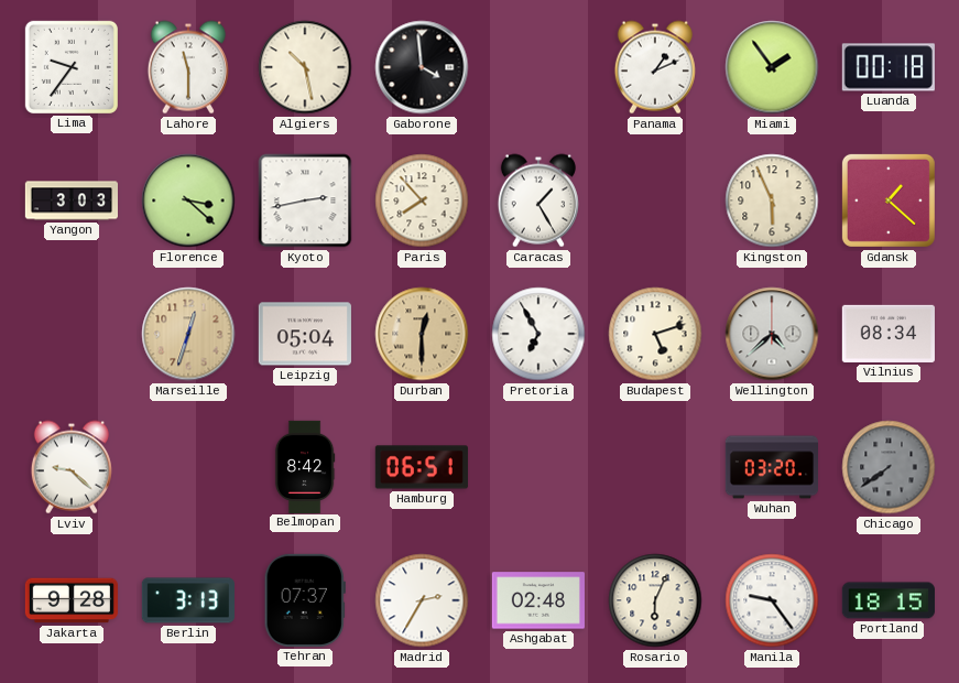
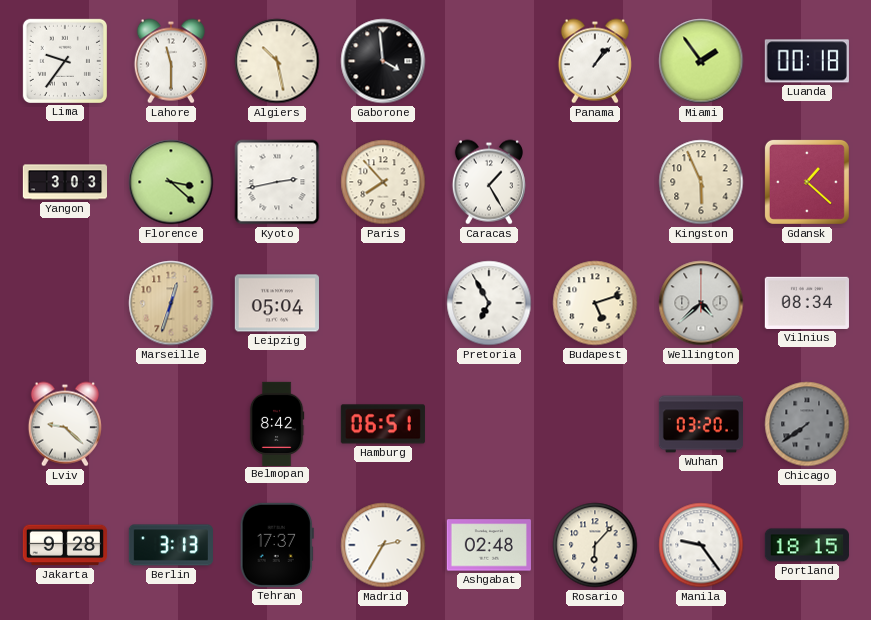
Panama: 1:11 -> 1:07 (595, 61)
Durban: 12:30 -> none (422, 334)
Tehran: 07:37 -> 17:37 (277, 545)
Rosario: 6:04 -> 6:07 (595, 545)
